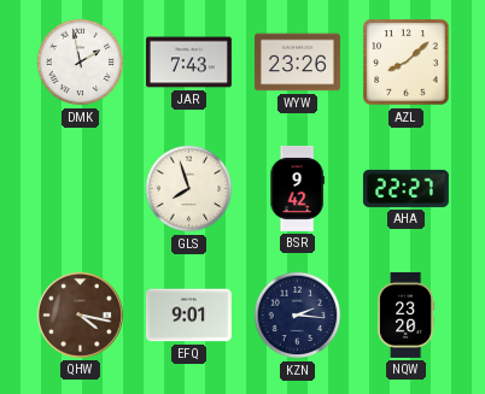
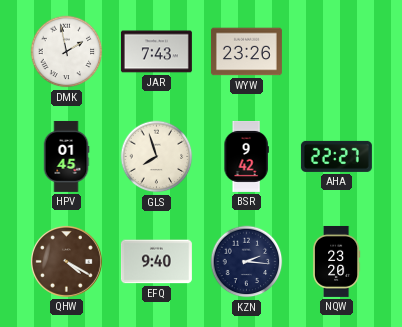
AZL: 8:08 -> none (407, 63)
HPV: none -> 01:45 (66, 156)
QHW: 4:17 -> 4:20 (66, 261)
EFQ: 9:01 -> 9:40 (156, 262)
